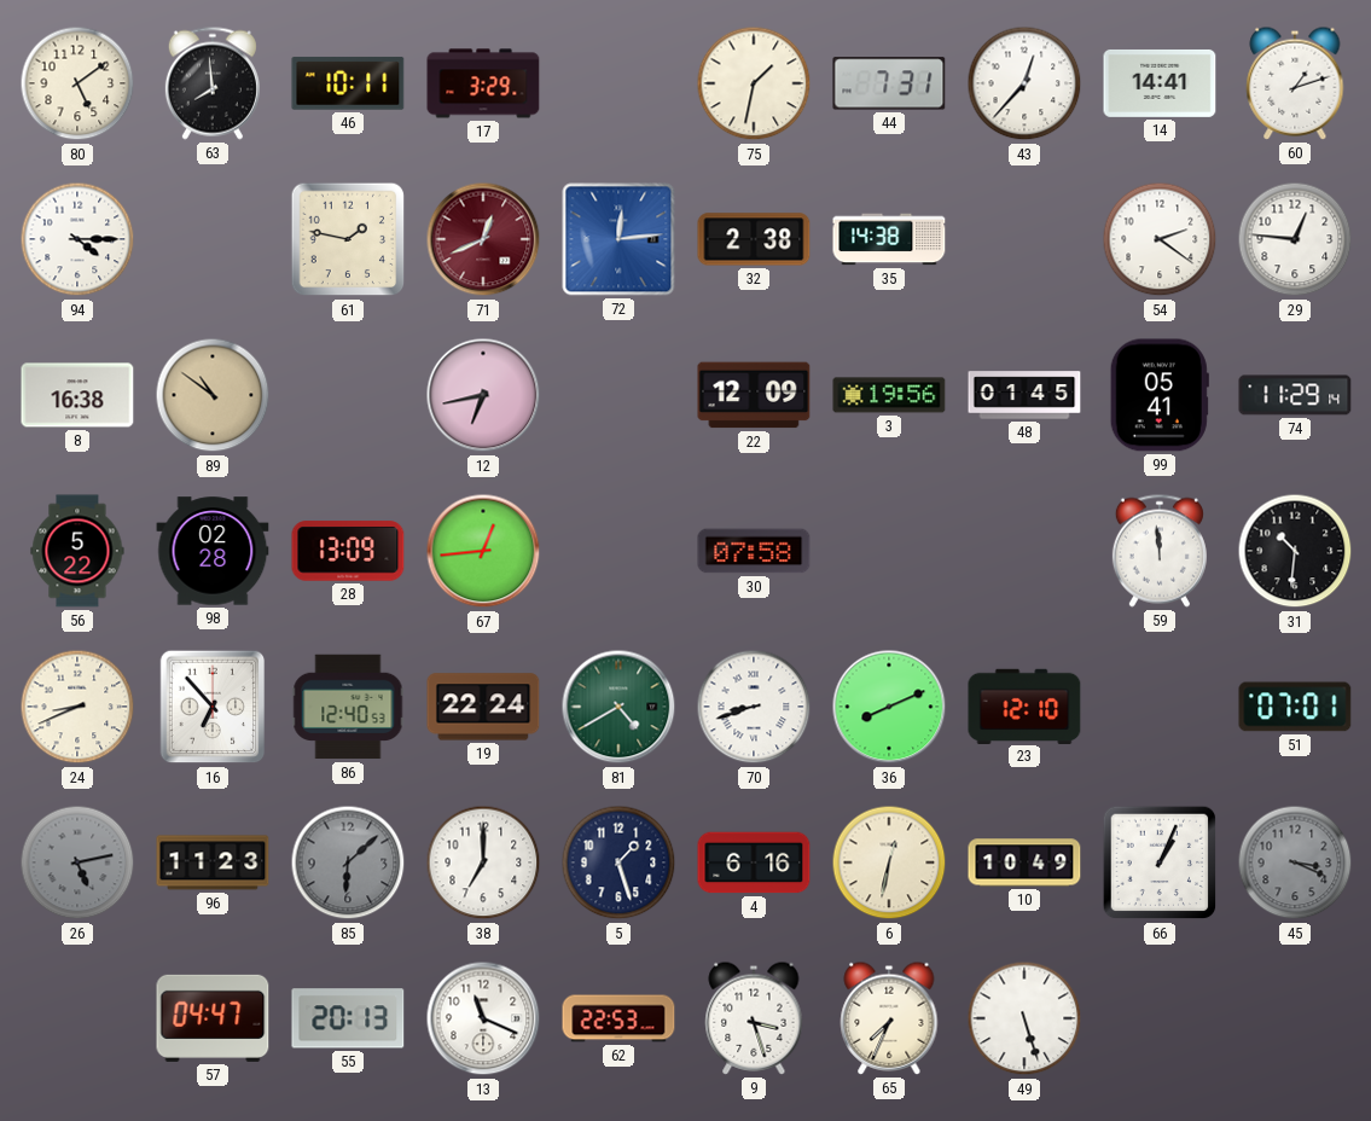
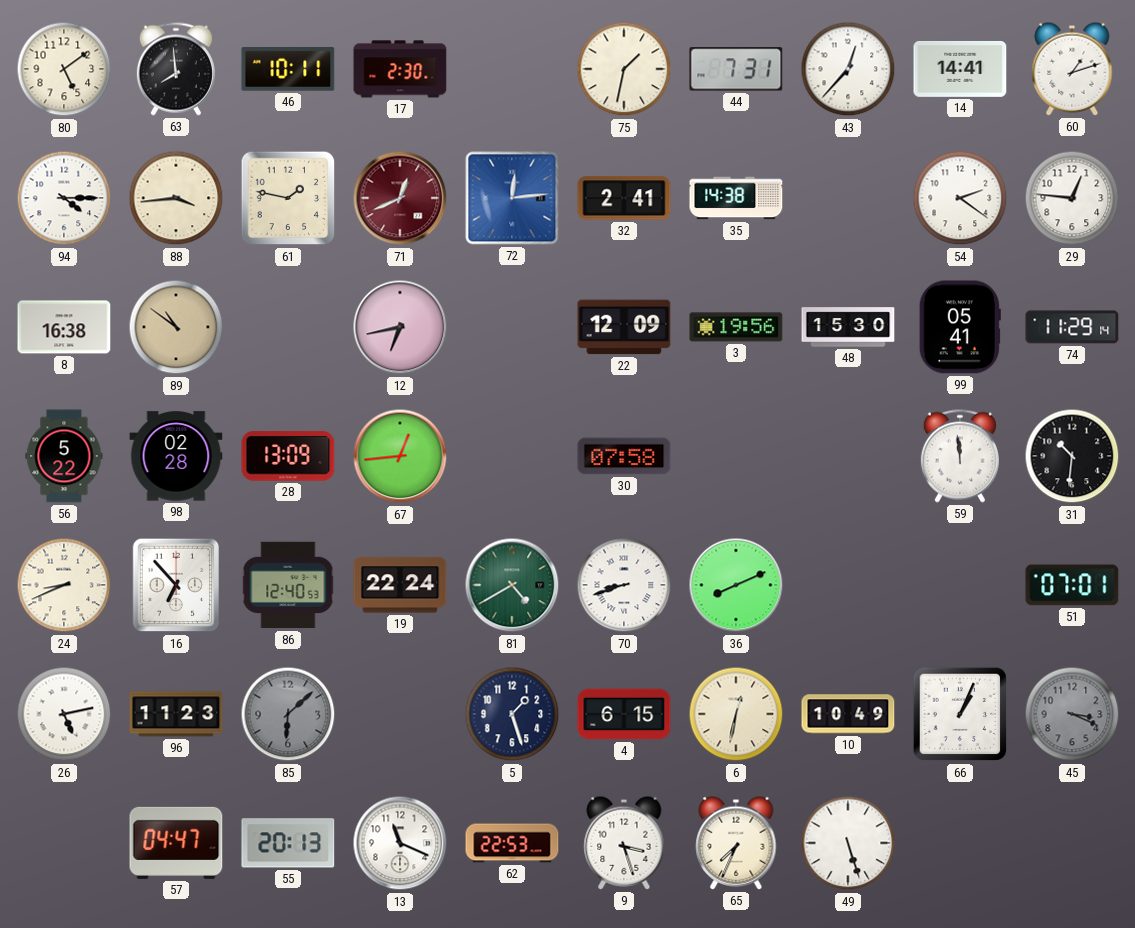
17: 3:29 -> 2:30 (400, 69)
88: none -> 3:44 (176, 198)
32: 2:38 -> 2:41 (624, 198)
48: 01:45 -> 15:30 (848, 327)
23: 12:10 -> none (1024, 705)
26 dial: grey -> white (64, 714)
38: 7:00 -> none (483, 862)
4: 6:16 -> 6:15 (624, 714)
